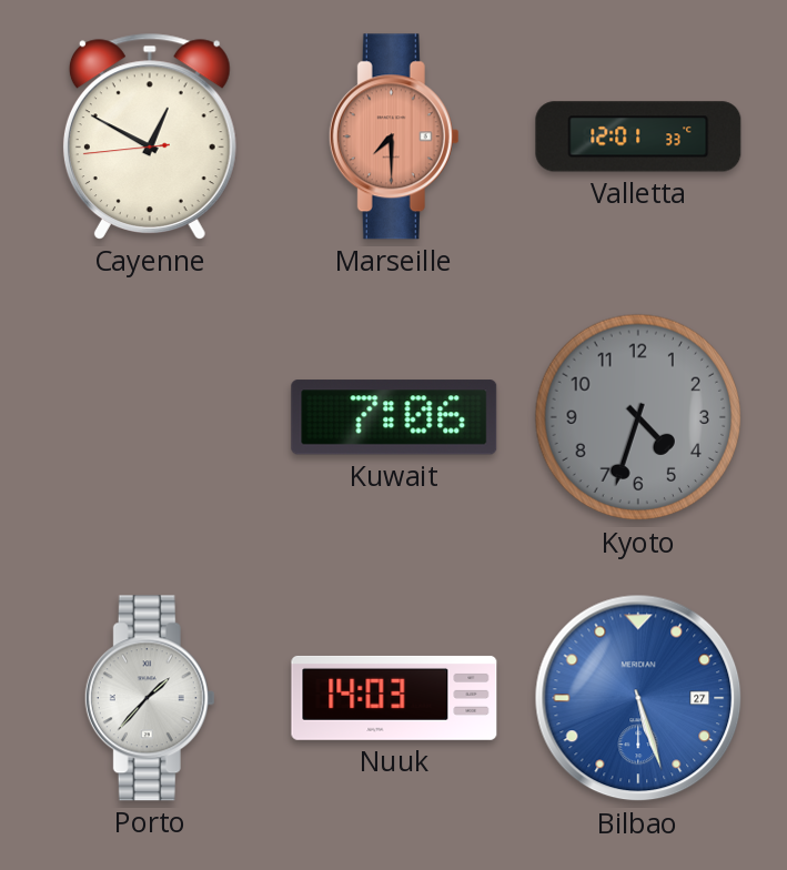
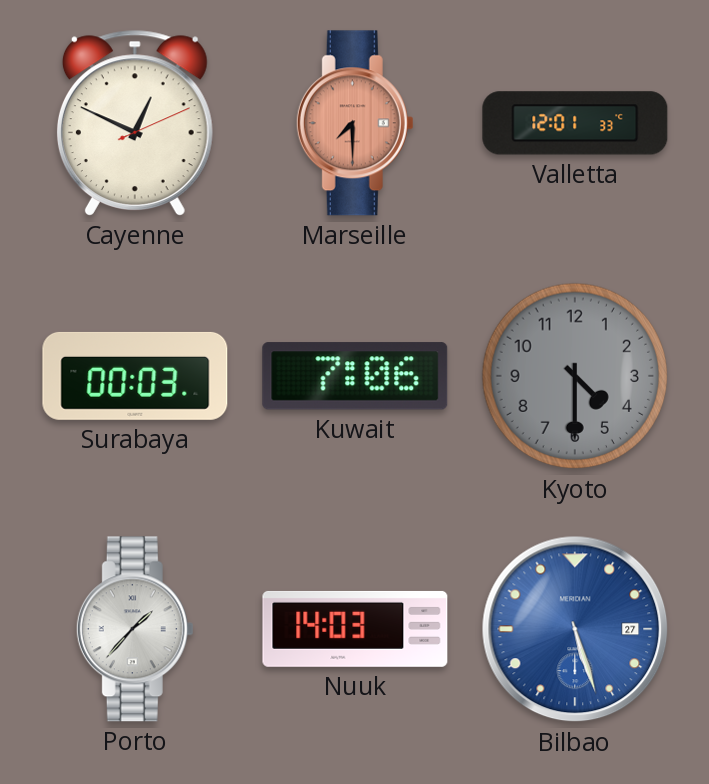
Cayenne: 12:49:44 -> 12:49:11 (135, 123)
Surabaya: none -> 00:03 (135, 376)
Kyoto: 4:33 -> 4:30 (575, 376)
